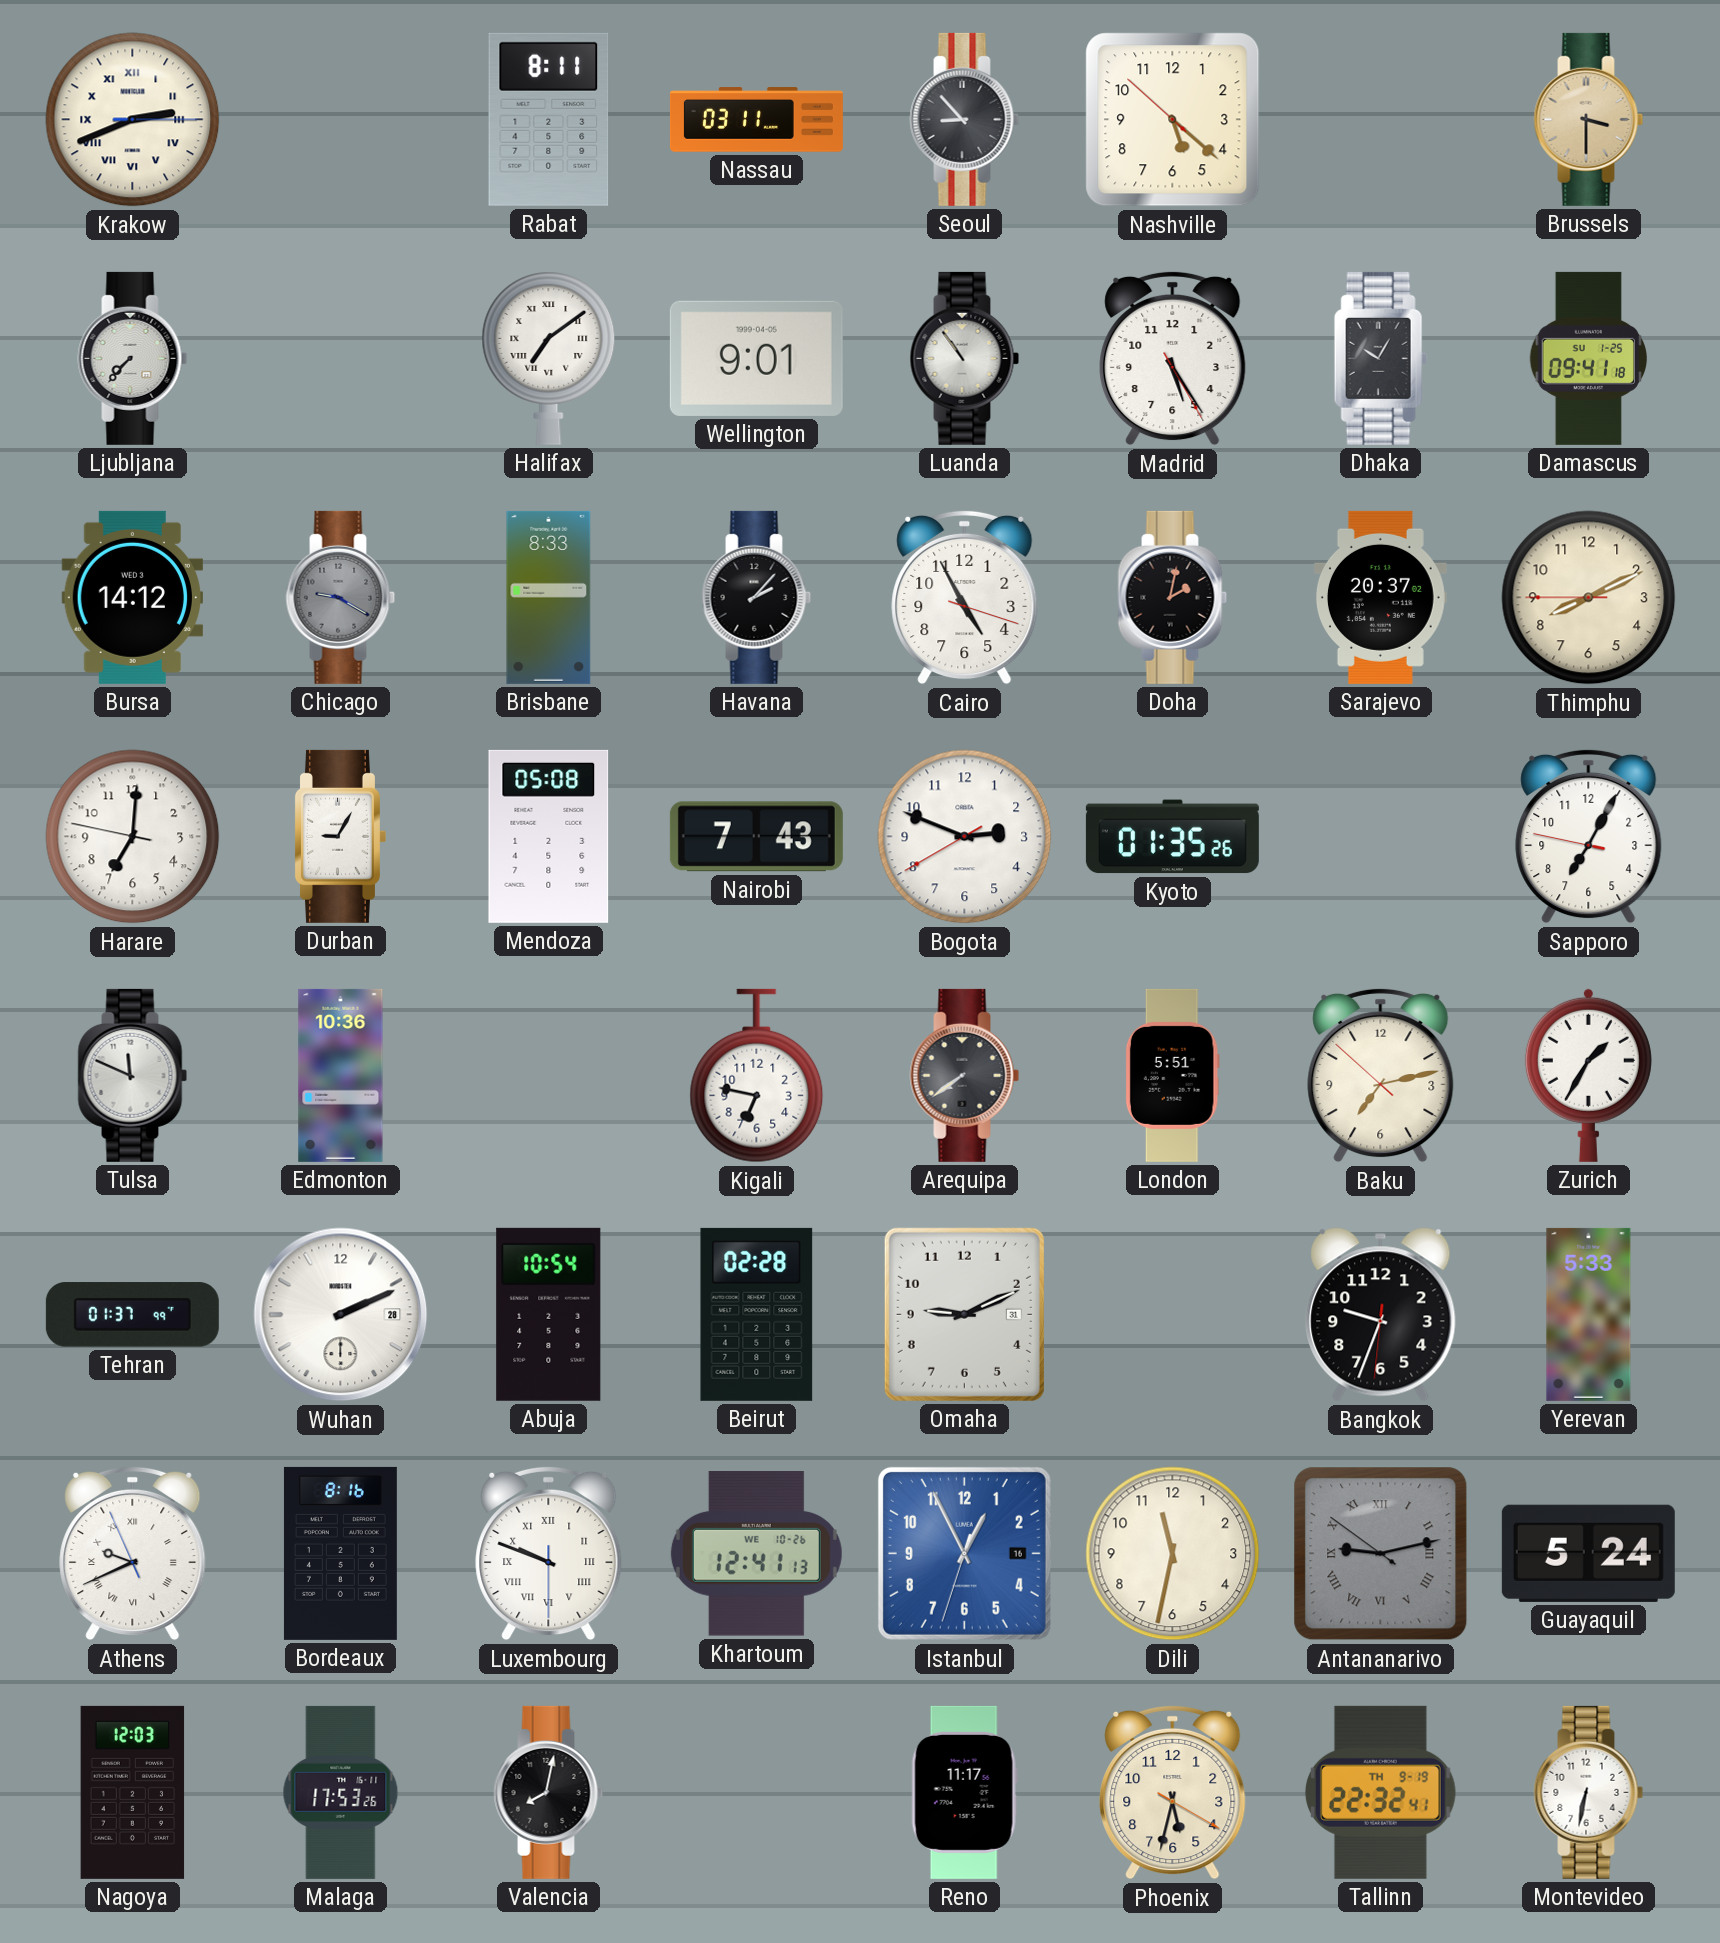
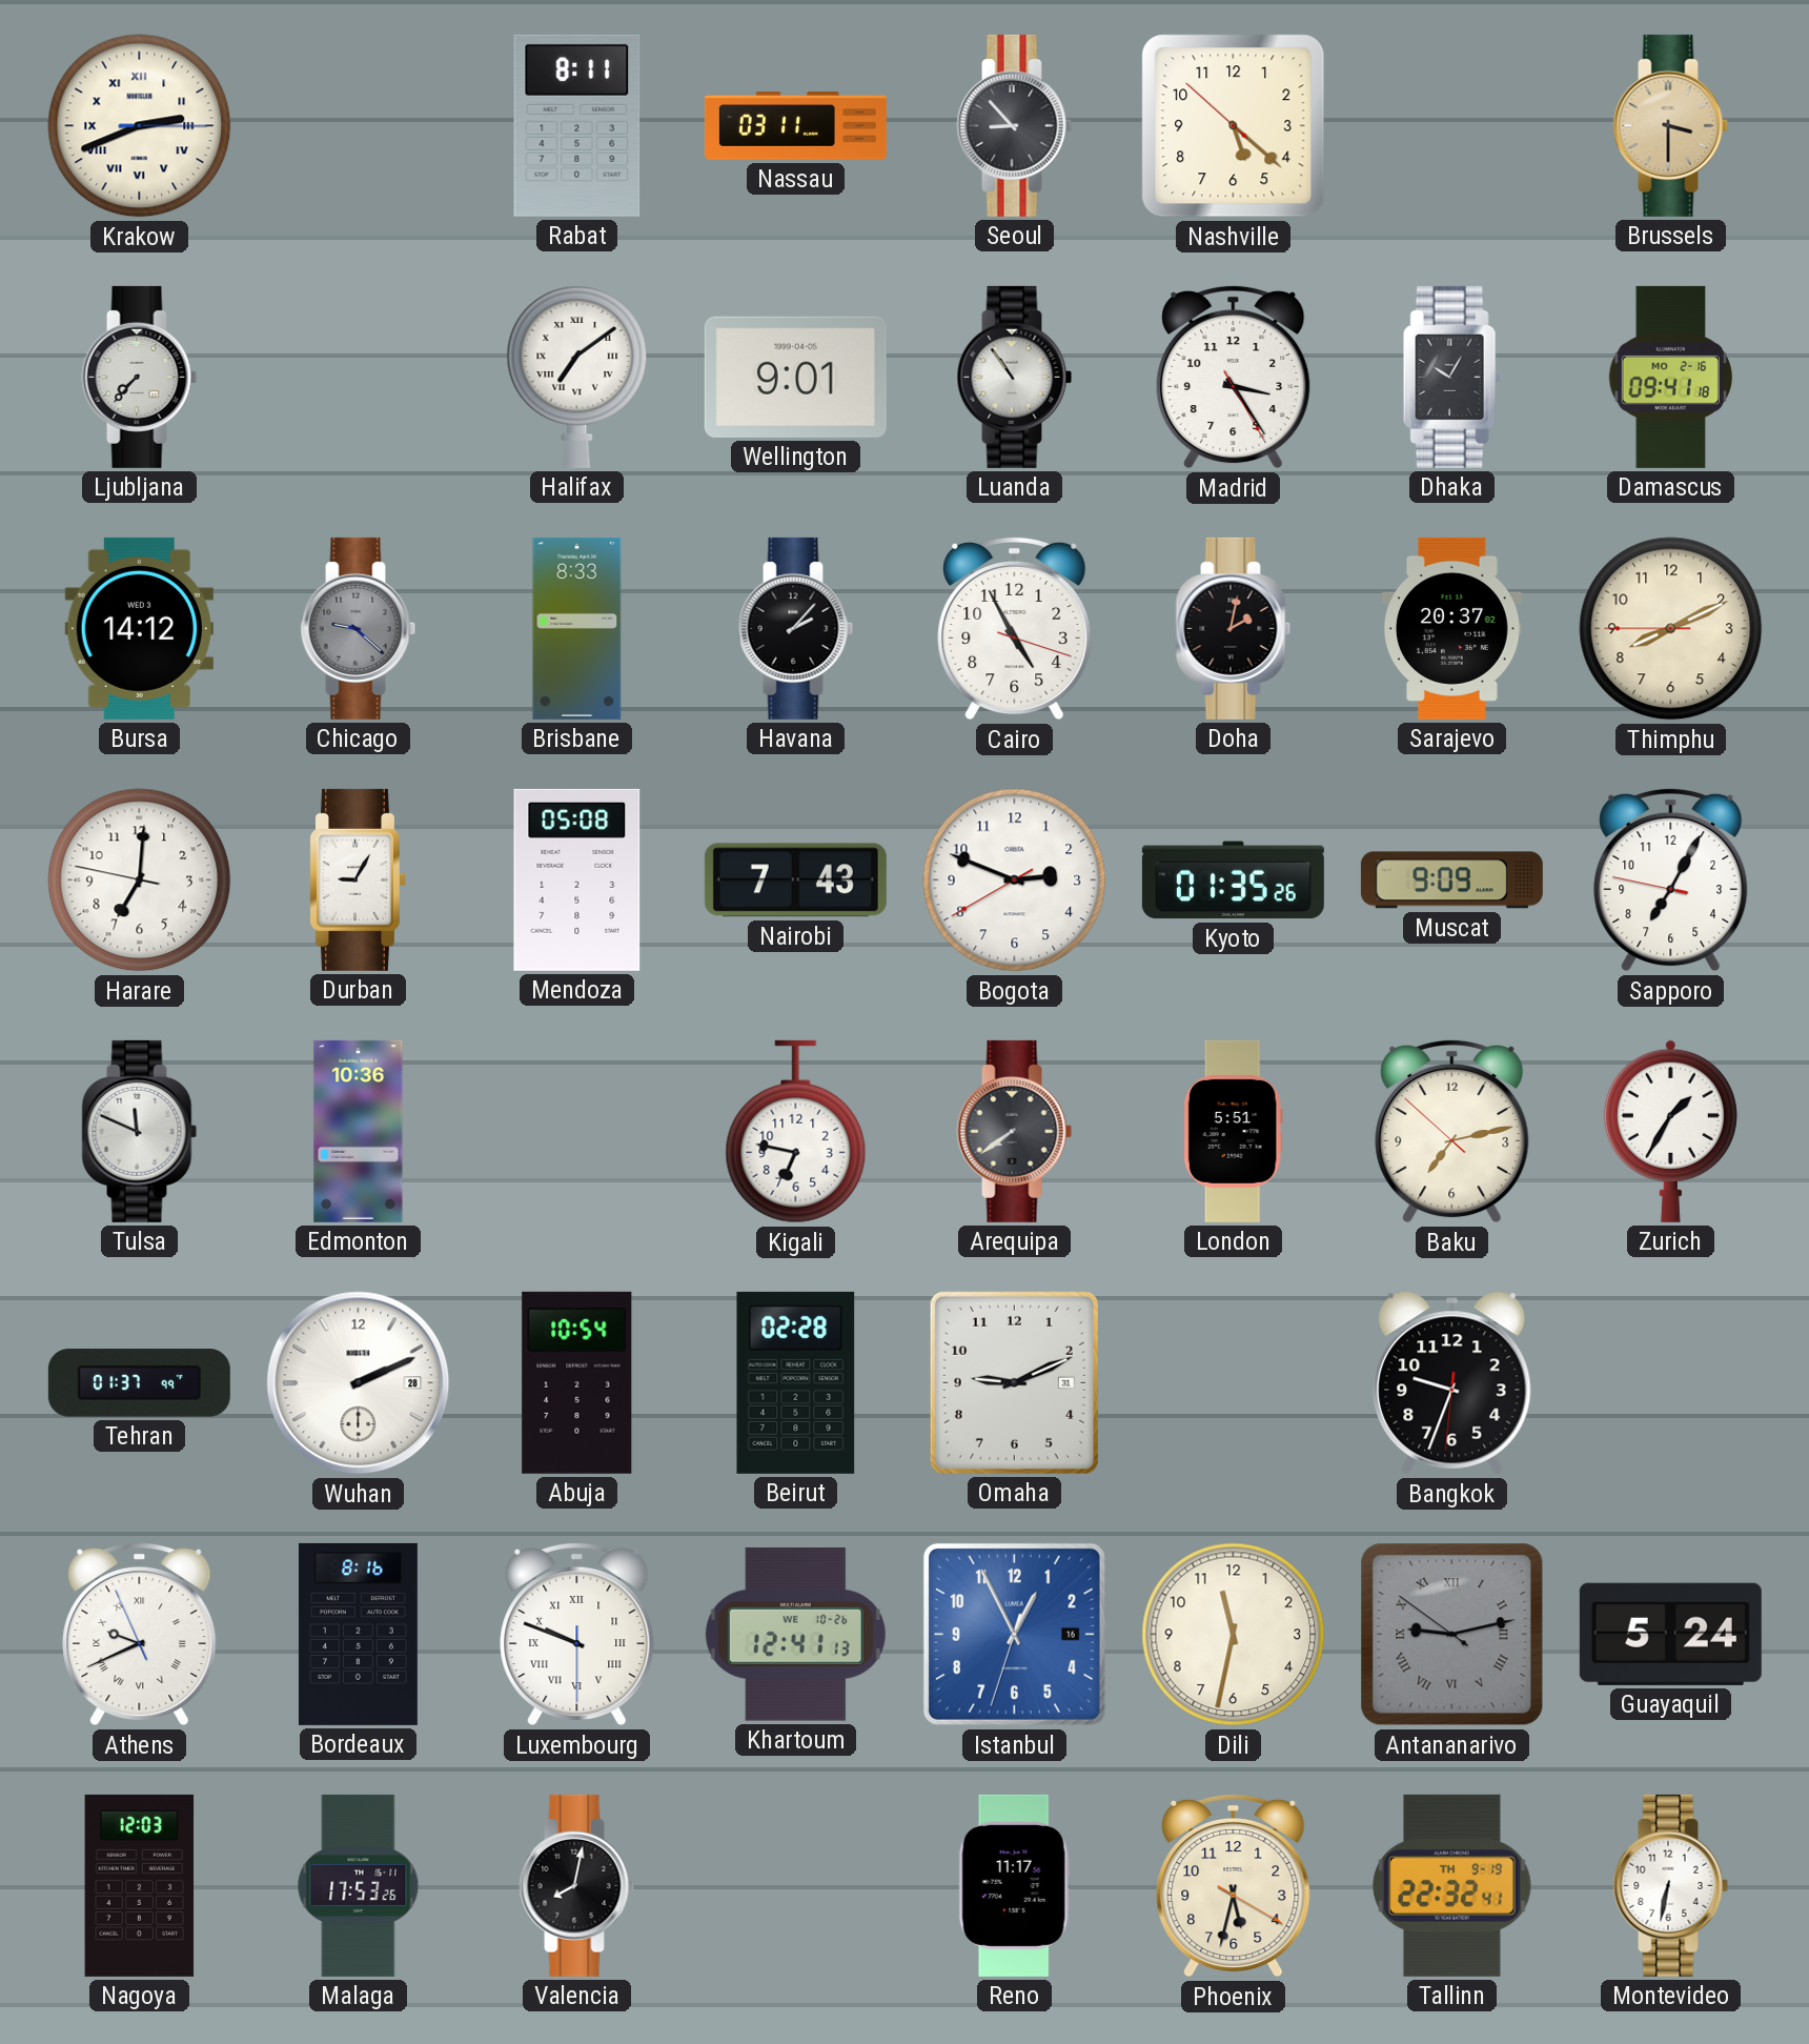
Madrid: 5:24 -> 3:24 (1234, 377)
Damascus date: SU 1-25 -> MO 2-16 (1671, 377)
Chicago: 9:20 -> 9:22 (359, 628)
Muscat: none -> 9:09 (1451, 881)
Yerevan: 5:33 -> none (1589, 1314)
